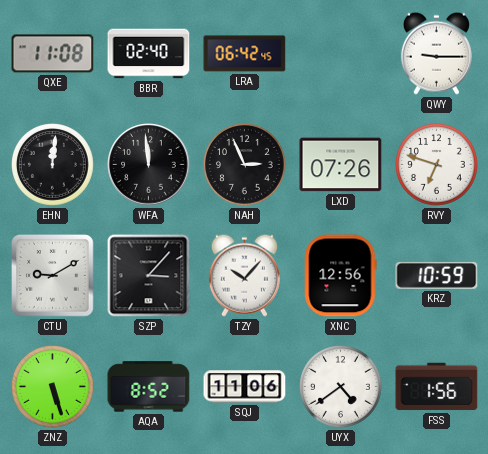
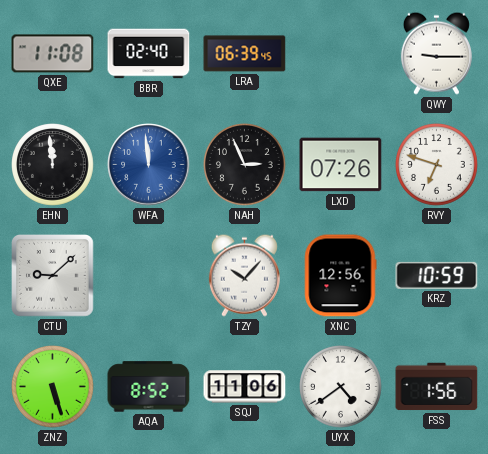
LRA: 06:42 -> 06:39 (245, 54)
EHN: 12:01 -> 11:59 (53, 165)
WFA dial: black -> blue (149, 165)
CTU: 9:10 -> 9:08 (53, 276)
SZP: 3:07 -> none (149, 276)
